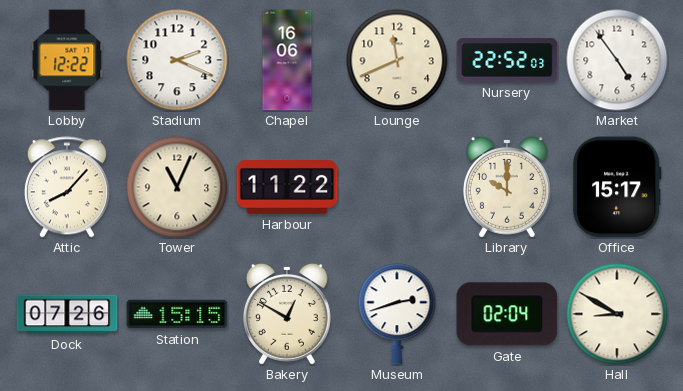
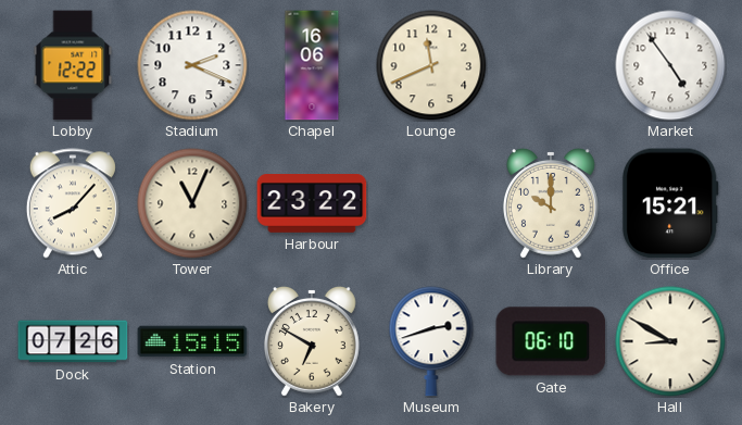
Nursery: 22:52 -> none (507, 60)
Harbour: 11:22 -> 23:22 (312, 204)
Office: 15:17 -> 15:21 (670, 203)
Bakery: 12:50 -> 6:50 (312, 342)
Gate: 02:04 -> 06:10 (551, 341)
